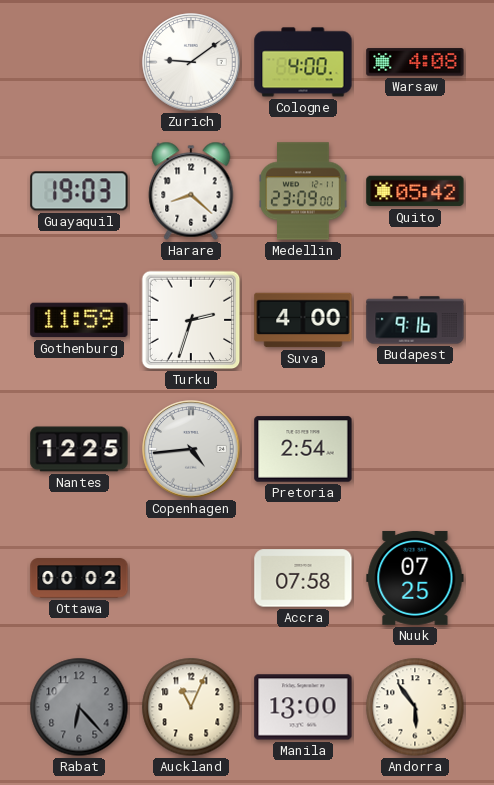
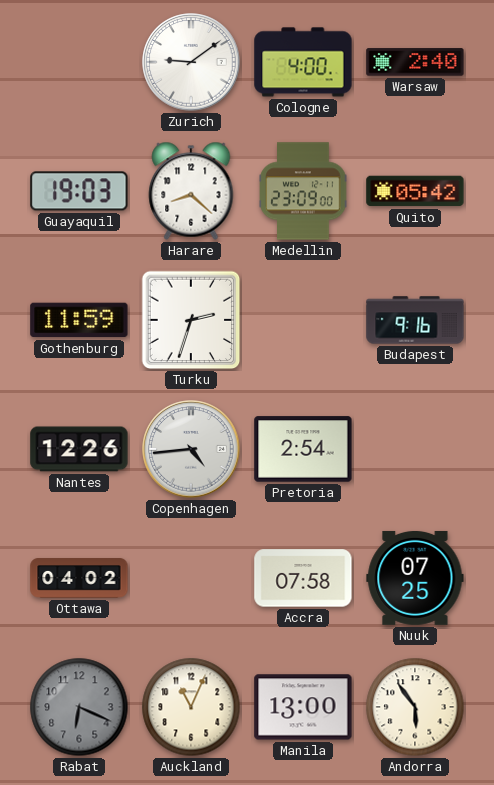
Warsaw: 4:08 -> 2:40 (415, 62)
Suva: 4:00 -> none (303, 320)
Nantes: 12:25 -> 12:26 (79, 449)
Ottawa: 00:02 -> 04:02 (79, 578)
Rabat: 6:23 -> 6:19 (79, 707)
